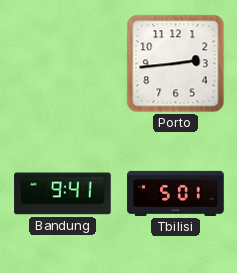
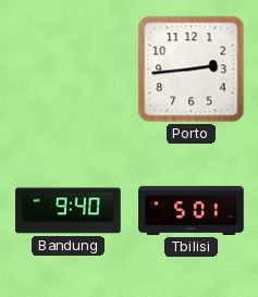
Bandung: 9:41 -> 9:40 (69, 211)
